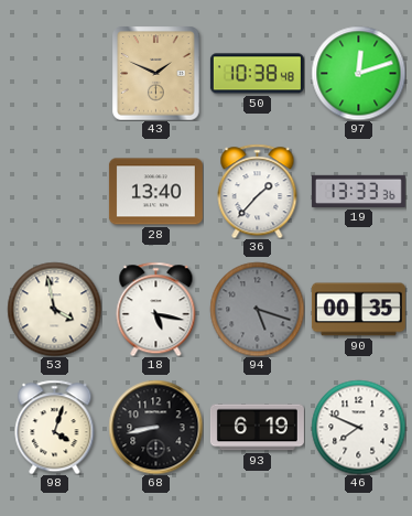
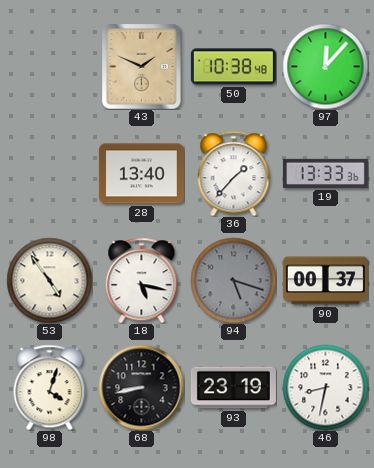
97: 12:12 -> 12:07 (325, 66)
53: 3:58 -> 4:54 (49, 280)
90: 00:35 -> 00:37 (325, 281)
93: 6:19 -> 23:19 (233, 388)
46: 7:49 -> 8:32 (325, 387)
